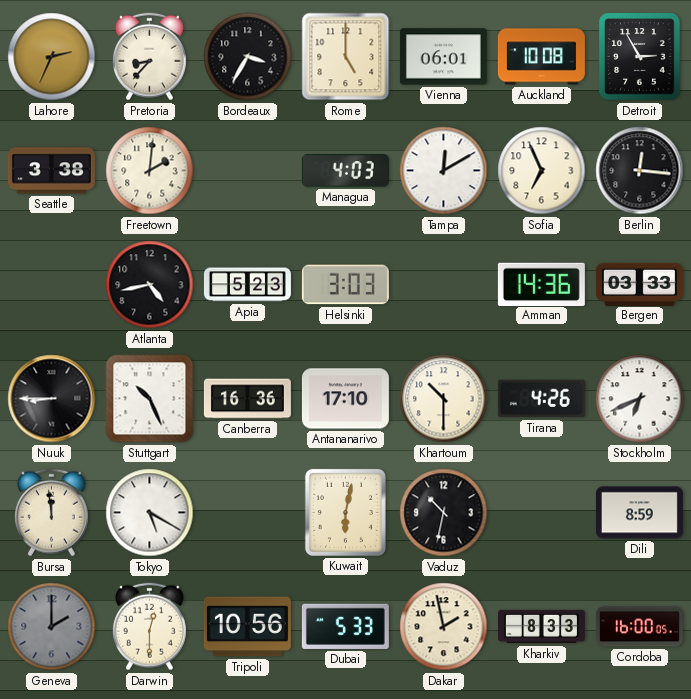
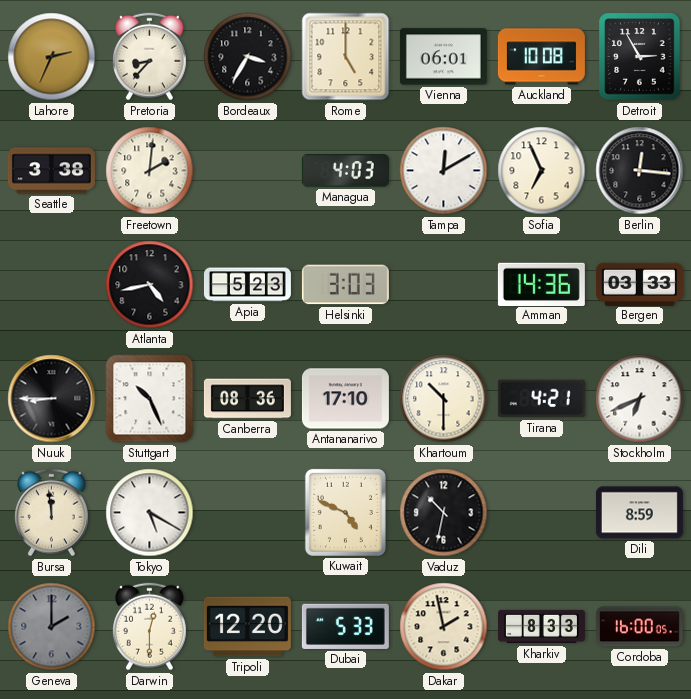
Canberra: 16:36 -> 08:36 (247, 399)
Tirana: 4:26 -> 4:21 (541, 399)
Kuwait: 6:02 -> 4:49 (345, 512)
Tripoli: 10:56 -> 12:20 (247, 627)
